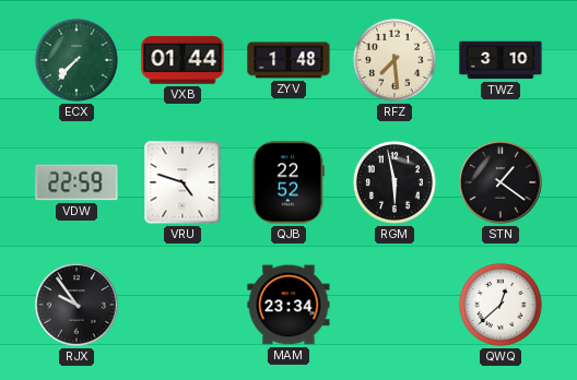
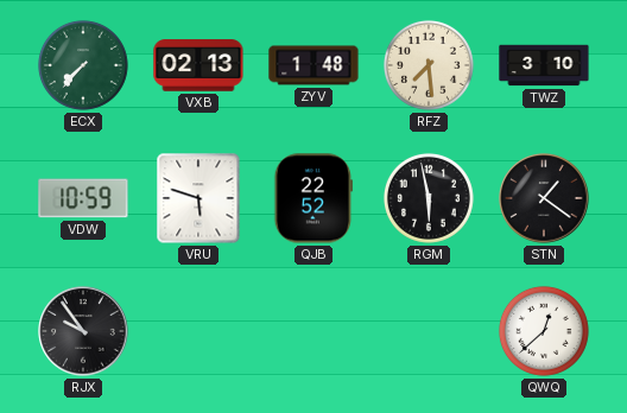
VXB: 01:44 -> 02:13 (198, 65)
VDW: 22:59 -> 10:59 (83, 198)
VRU: 4:48 -> 5:48 (198, 198)
MAM: 23:34 -> none (288, 305)
